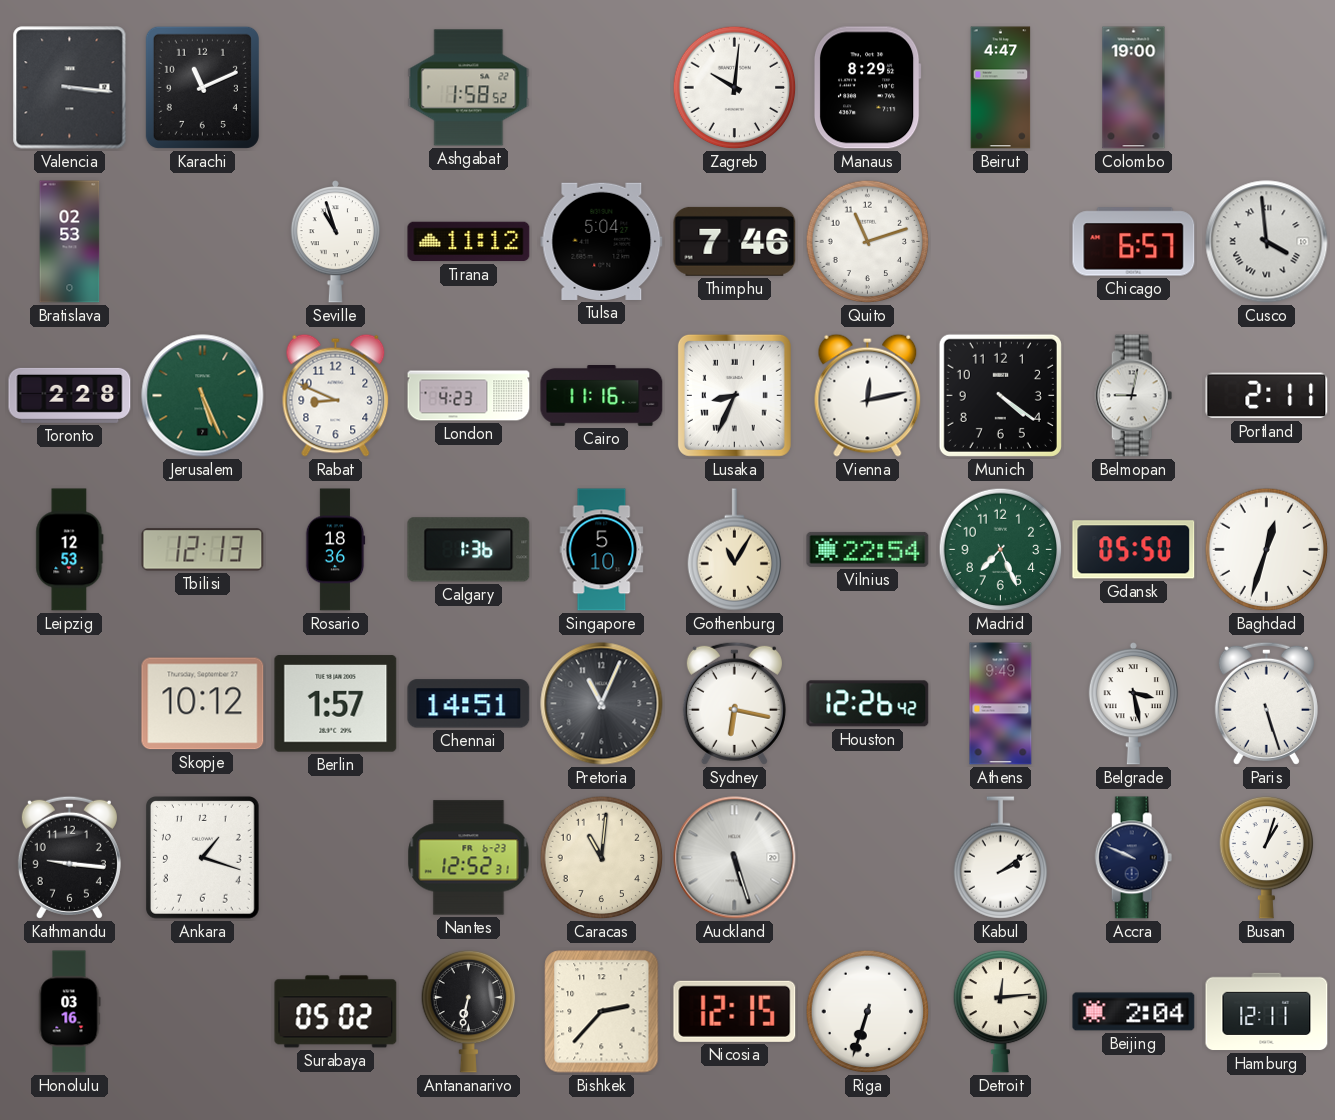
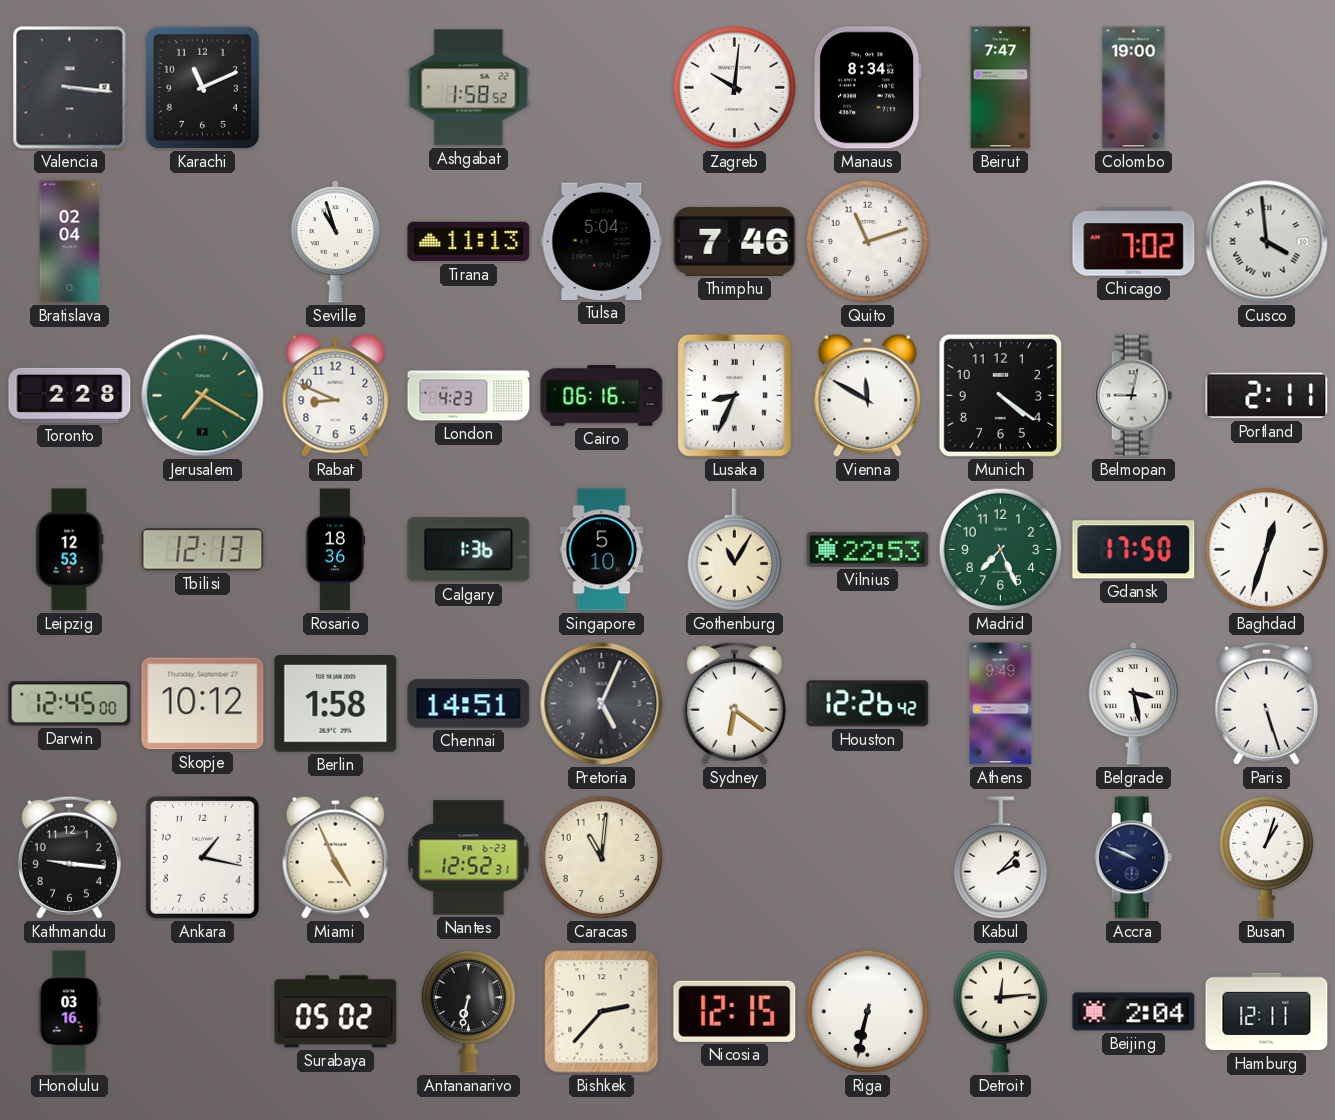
Manaus: 8:29 -> 8:34 (867, 88)
Beirut: 4:47 -> 7:47 (1001, 88)
Bratislava: 02:53 -> 02:04 (70, 242)
Tirana: 11:12 -> 11:13 (469, 242)
Chicago: 6:57 -> 7:02 (1134, 242)
Jerusalem: 5:26 -> 7:20 (203, 396)
Cairo: 11:16 -> 06:16 (602, 396)
Vienna: 12:13 -> 11:50 (868, 395)
Vilnius: 22:54 -> 22:53 (868, 549)
Gdansk: 05:50 -> 17:50 (1134, 550)
Darwin: none -> 12:45 (70, 704)
Berlin: 1:57 -> 1:58 (336, 704)
Pretoria: 11:04 -> 5:04 (602, 704)
Sydney: 6:17 -> 6:21 (734, 703)
Ankara: 1:18 -> 1:17 (203, 858)
Miami: none -> 4:56 (336, 857)
Auckland: 5:27 -> none (735, 858)
Kabul: 2:09 -> 2:07 (1001, 858)
Riga: 6:33 -> 6:32 (868, 1012)
